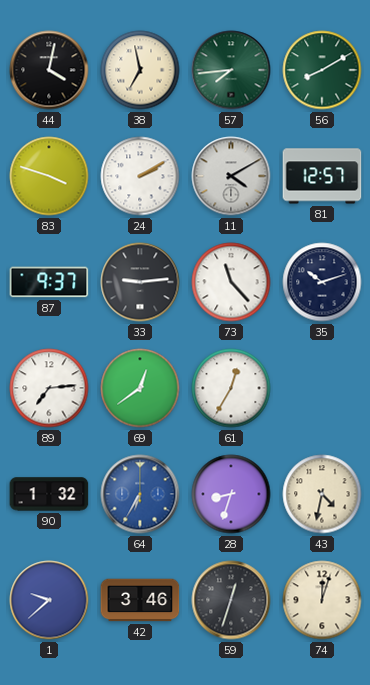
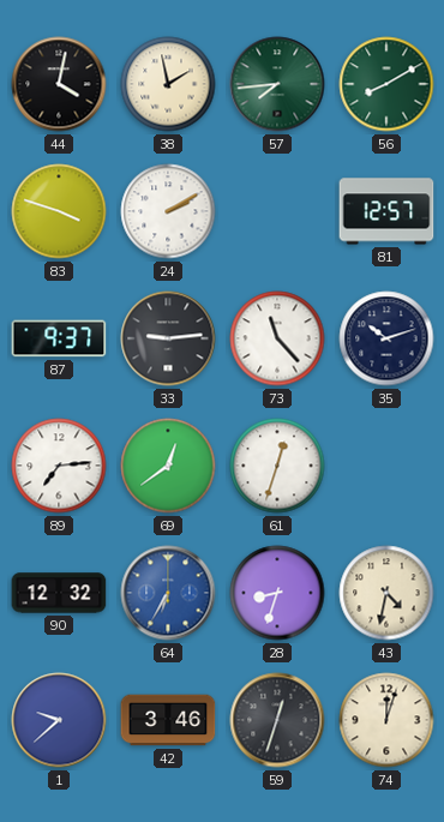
38: 6:58 -> 1:58 (168, 84)
11: 4:10 -> none (231, 176)
61: 12:35 -> 12:33 (277, 466)
90: 1:32 -> 12:32 (59, 593)
